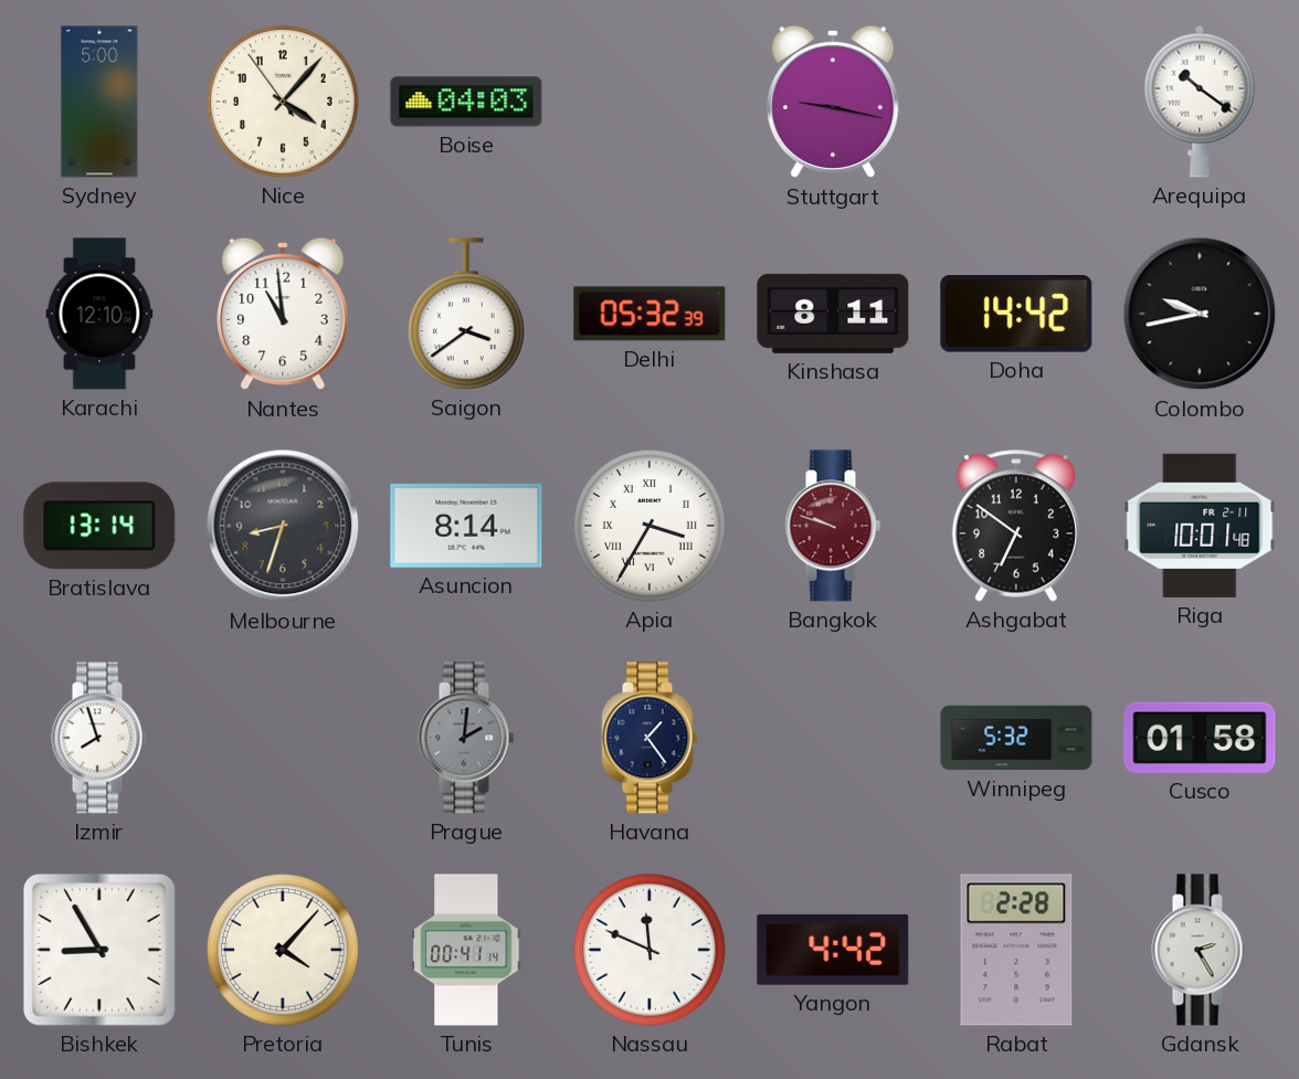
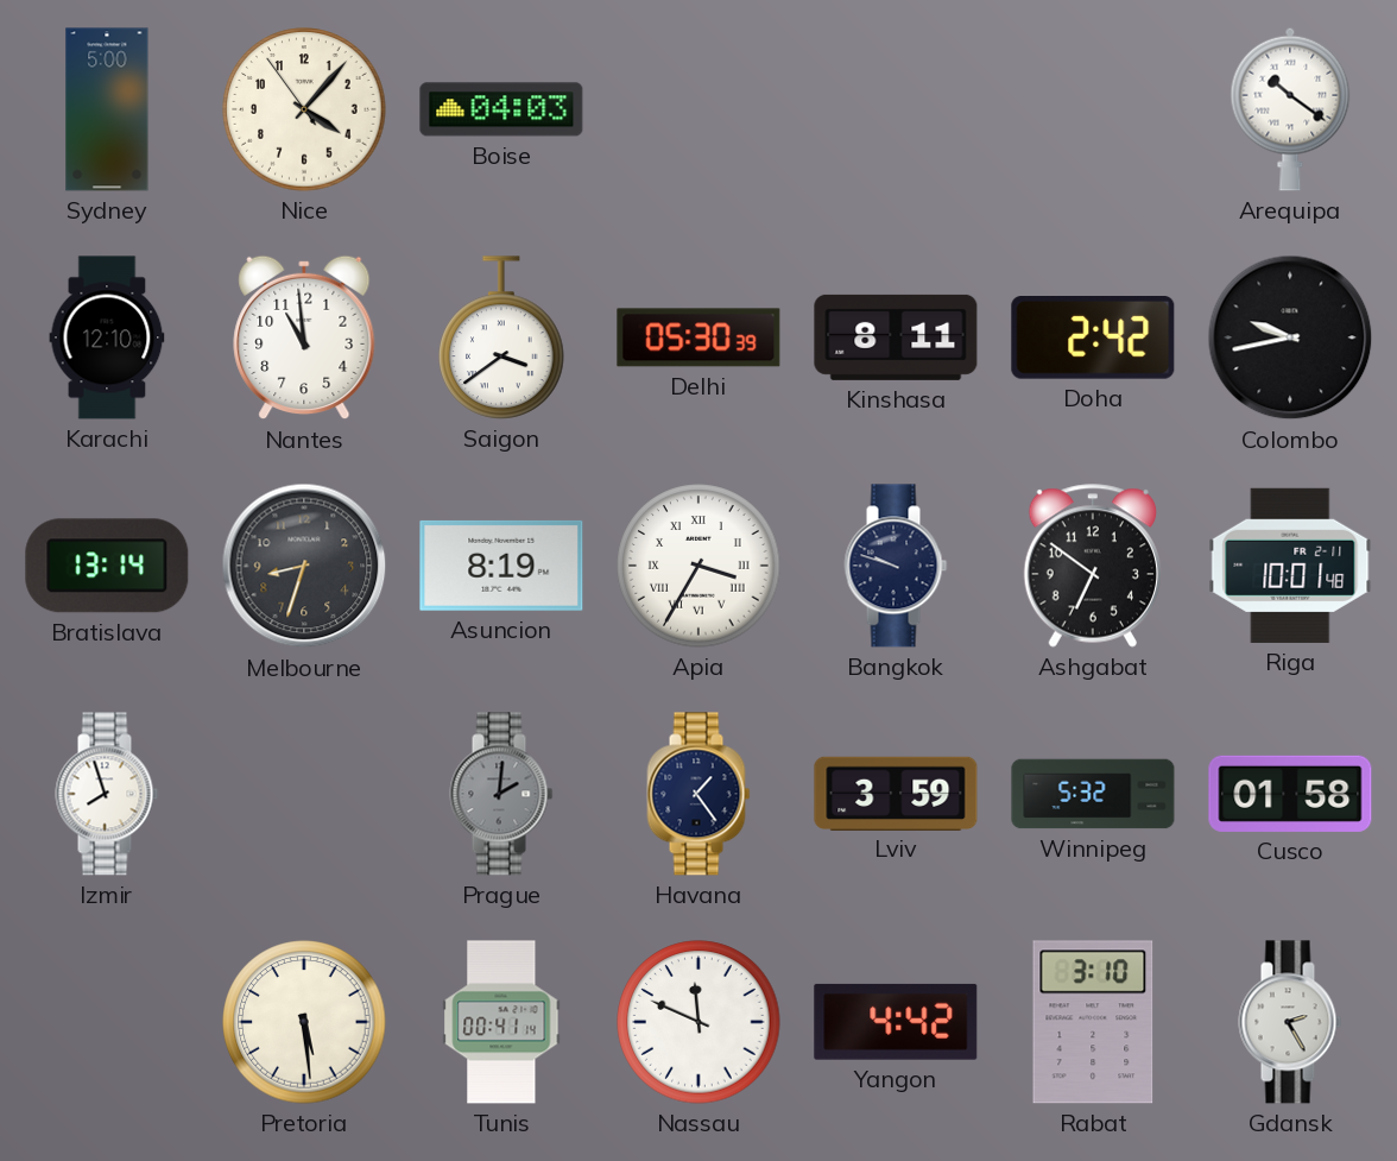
Stuttgart: 9:17 -> none (833, 102)
Delhi: 05:32 -> 05:30 (698, 337)
Doha: 14:42 -> 2:42 (1093, 339)
Asuncion: 8:14 -> 8:19 (501, 566)
Bangkok dial: burgundy -> navy (896, 566)
Lviv: none -> 3:59 (896, 793)
Bishkek: 8:55 -> none (99, 950)
Pretoria: 4:07 -> 5:29 (304, 1022)
Rabat: 2:28 -> 3:10 (1093, 1022)
